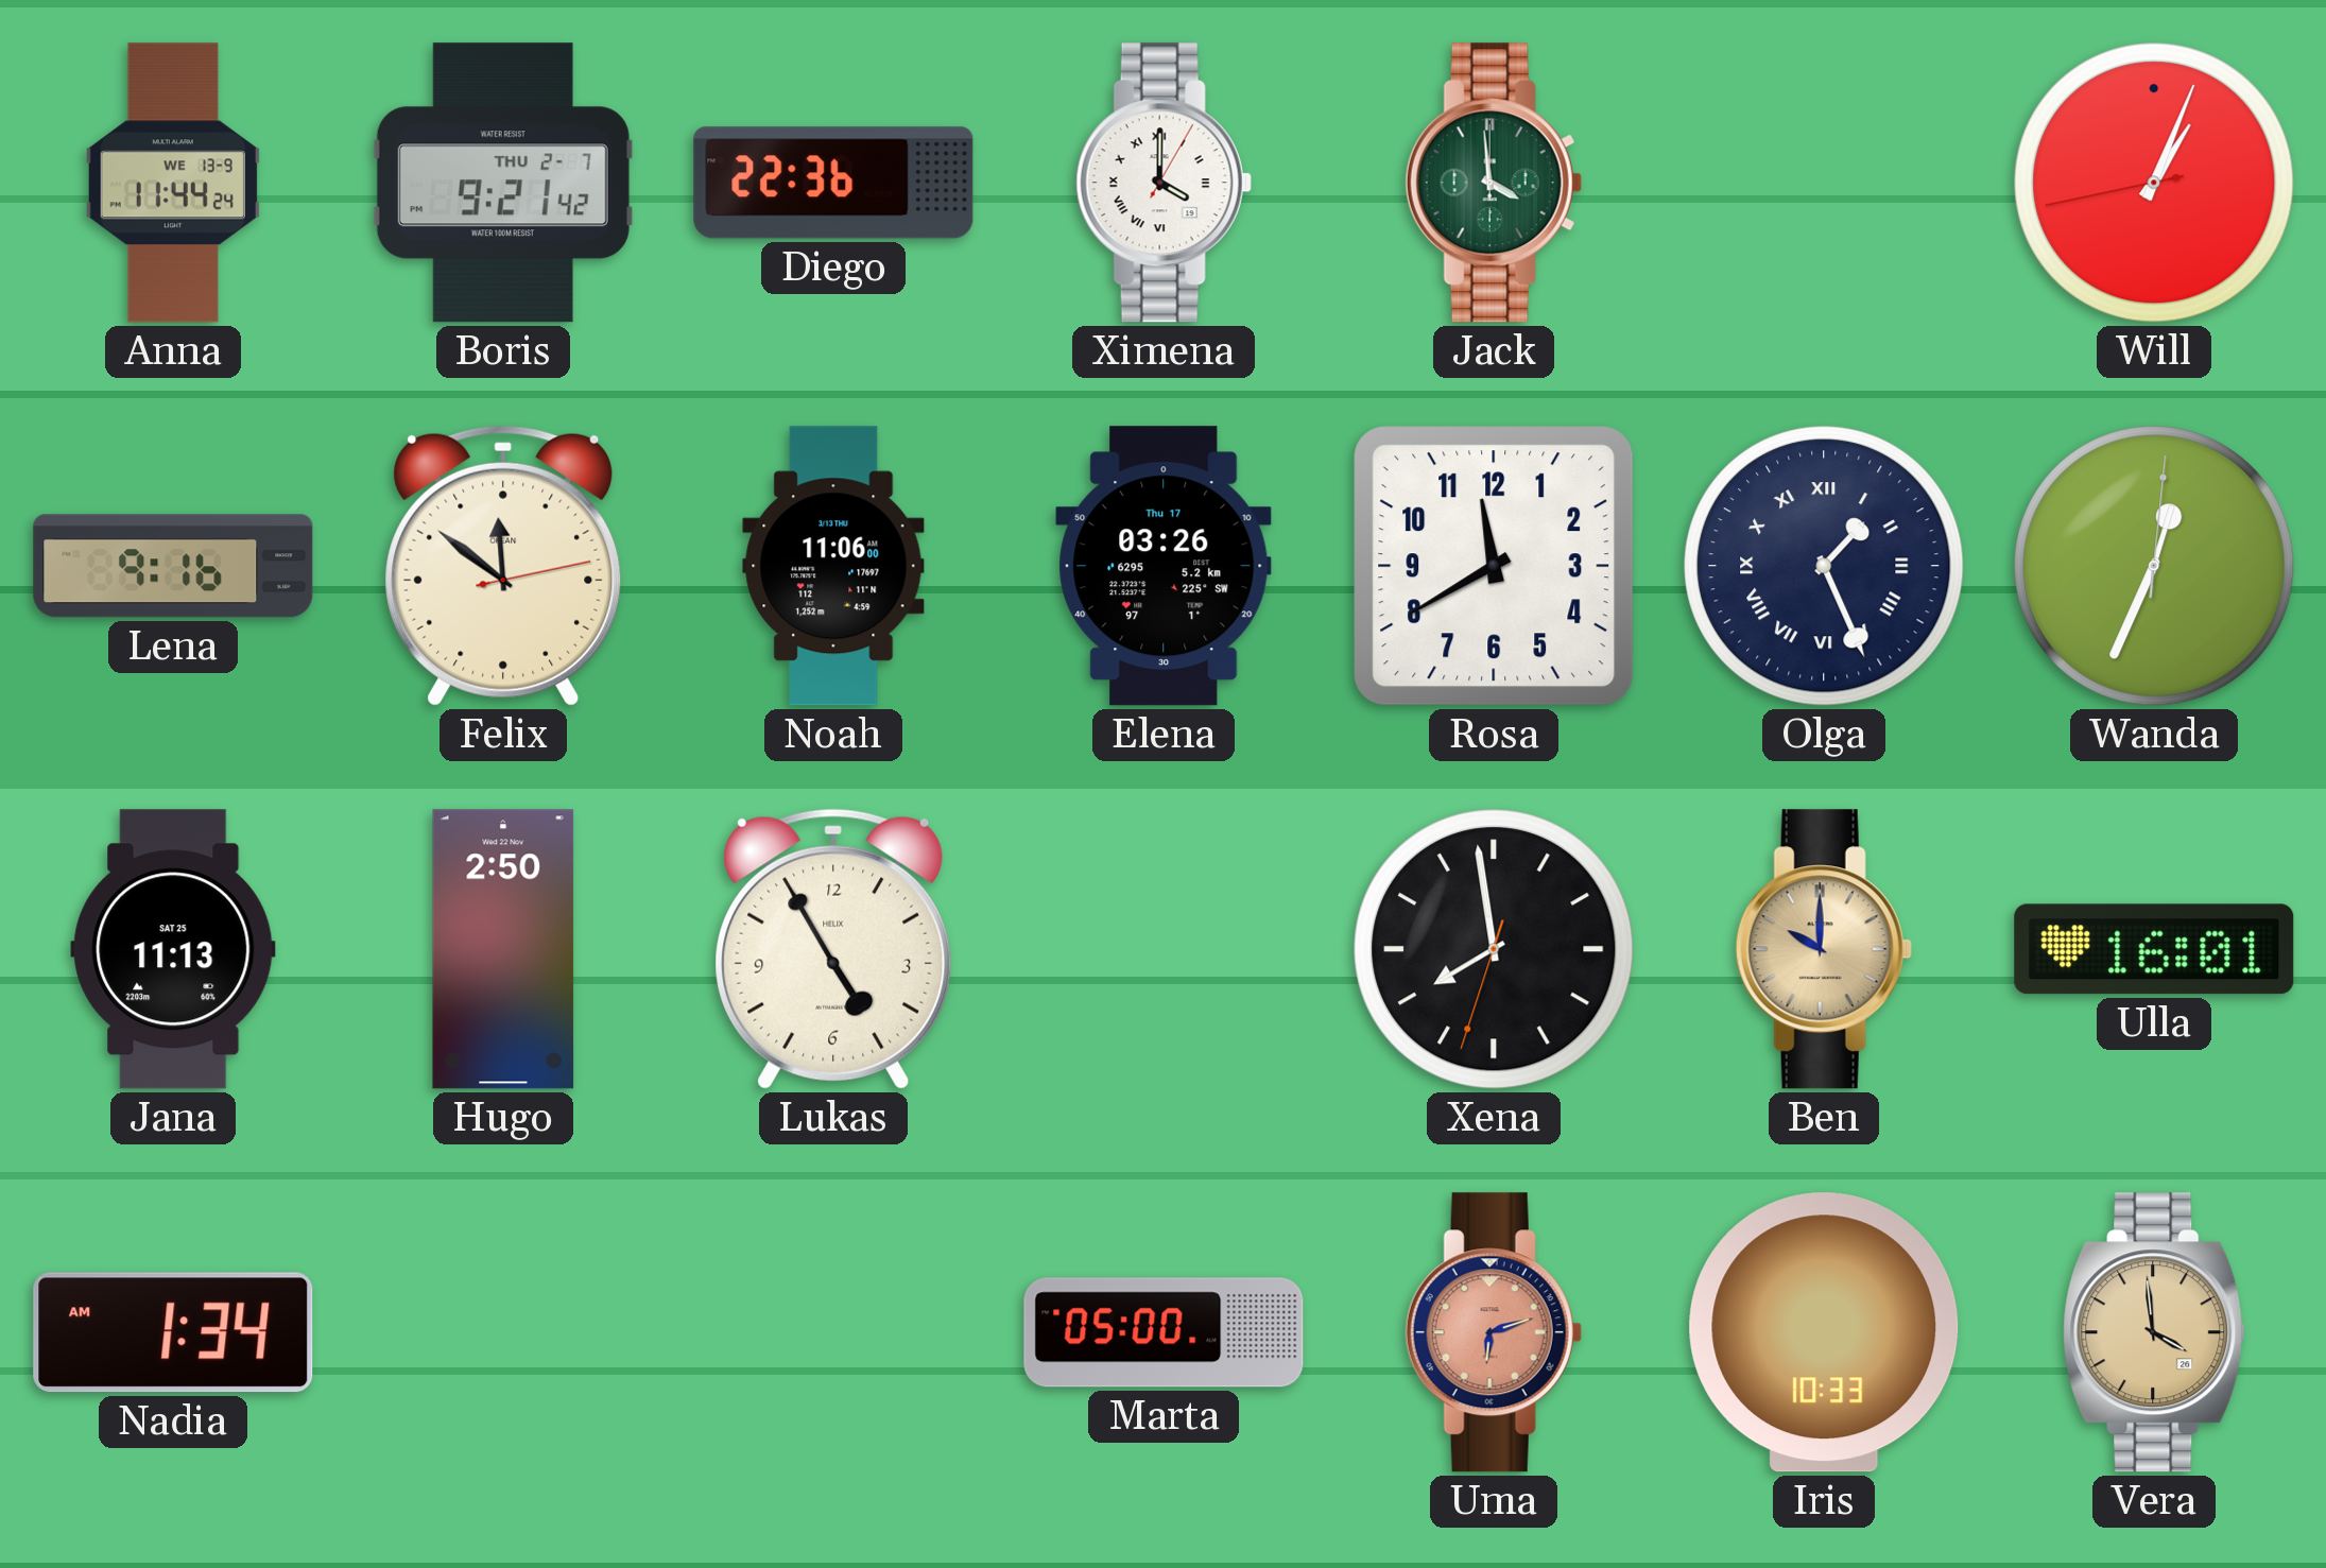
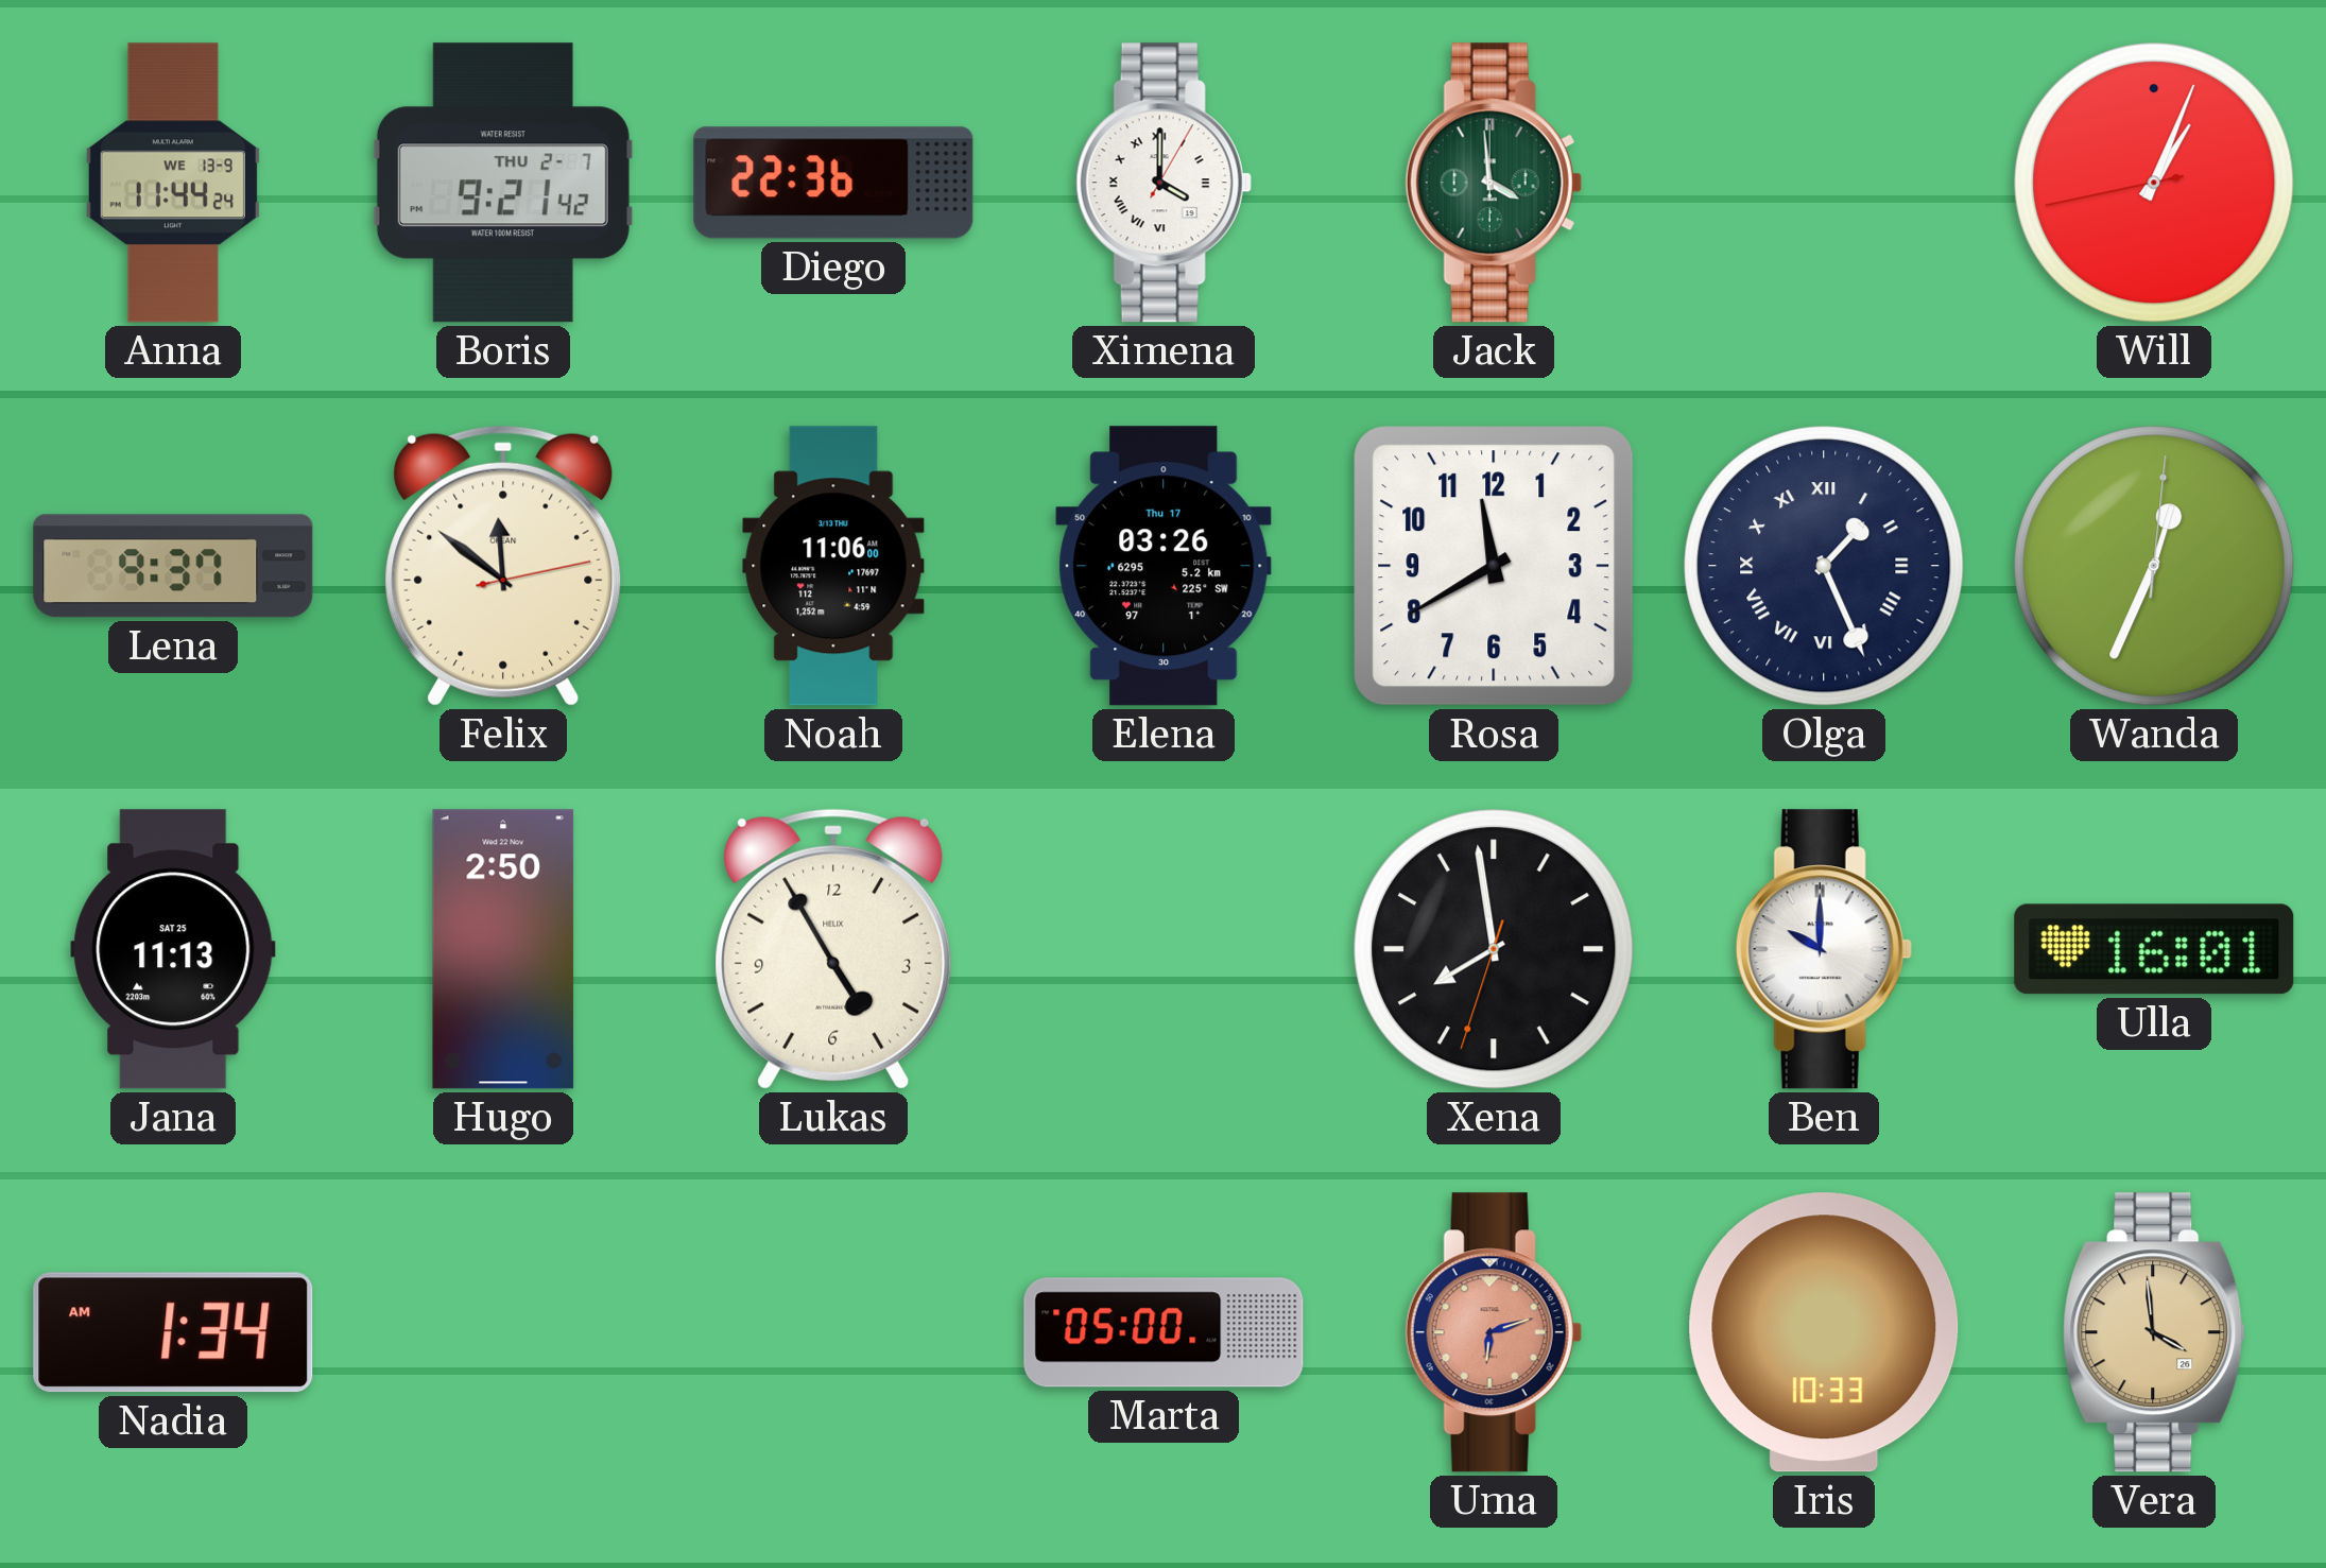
Lena: 9:16 -> 9:37 (173, 566)
Ben dial: champagne -> white (1824, 949)
